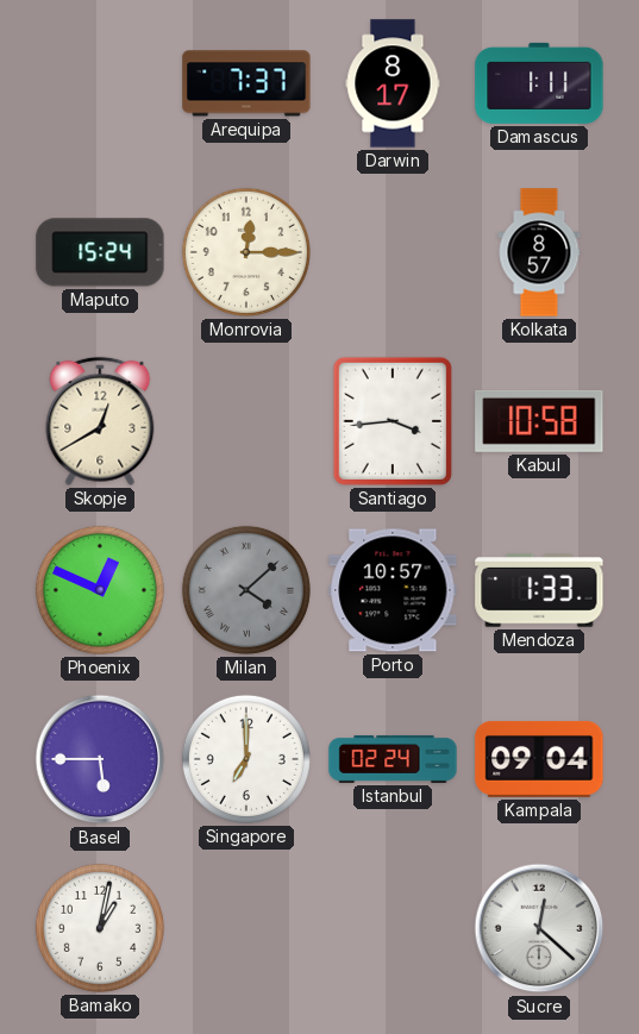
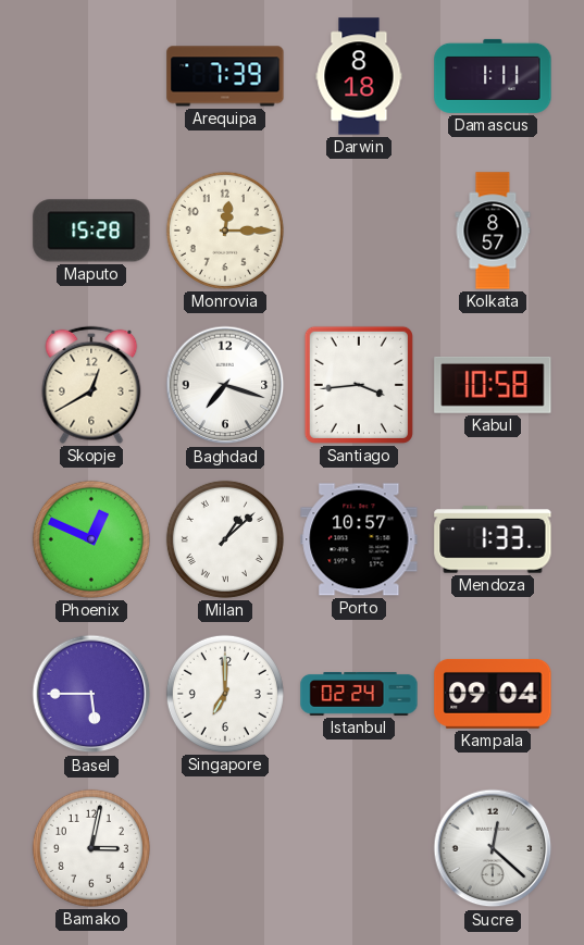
Arequipa: 7:37 -> 7:39 (225, 76)
Darwin: 8:17 -> 8:18 (359, 76)
Maputo: 15:24 -> 15:28 (91, 231)
Baghdad: none -> 7:18 (225, 385)
Milan: 4:08 -> 1:08 (225, 539)
Milan dial: grey -> white (225, 539)
Bamako: 1:02 -> 3:02 (91, 848)
